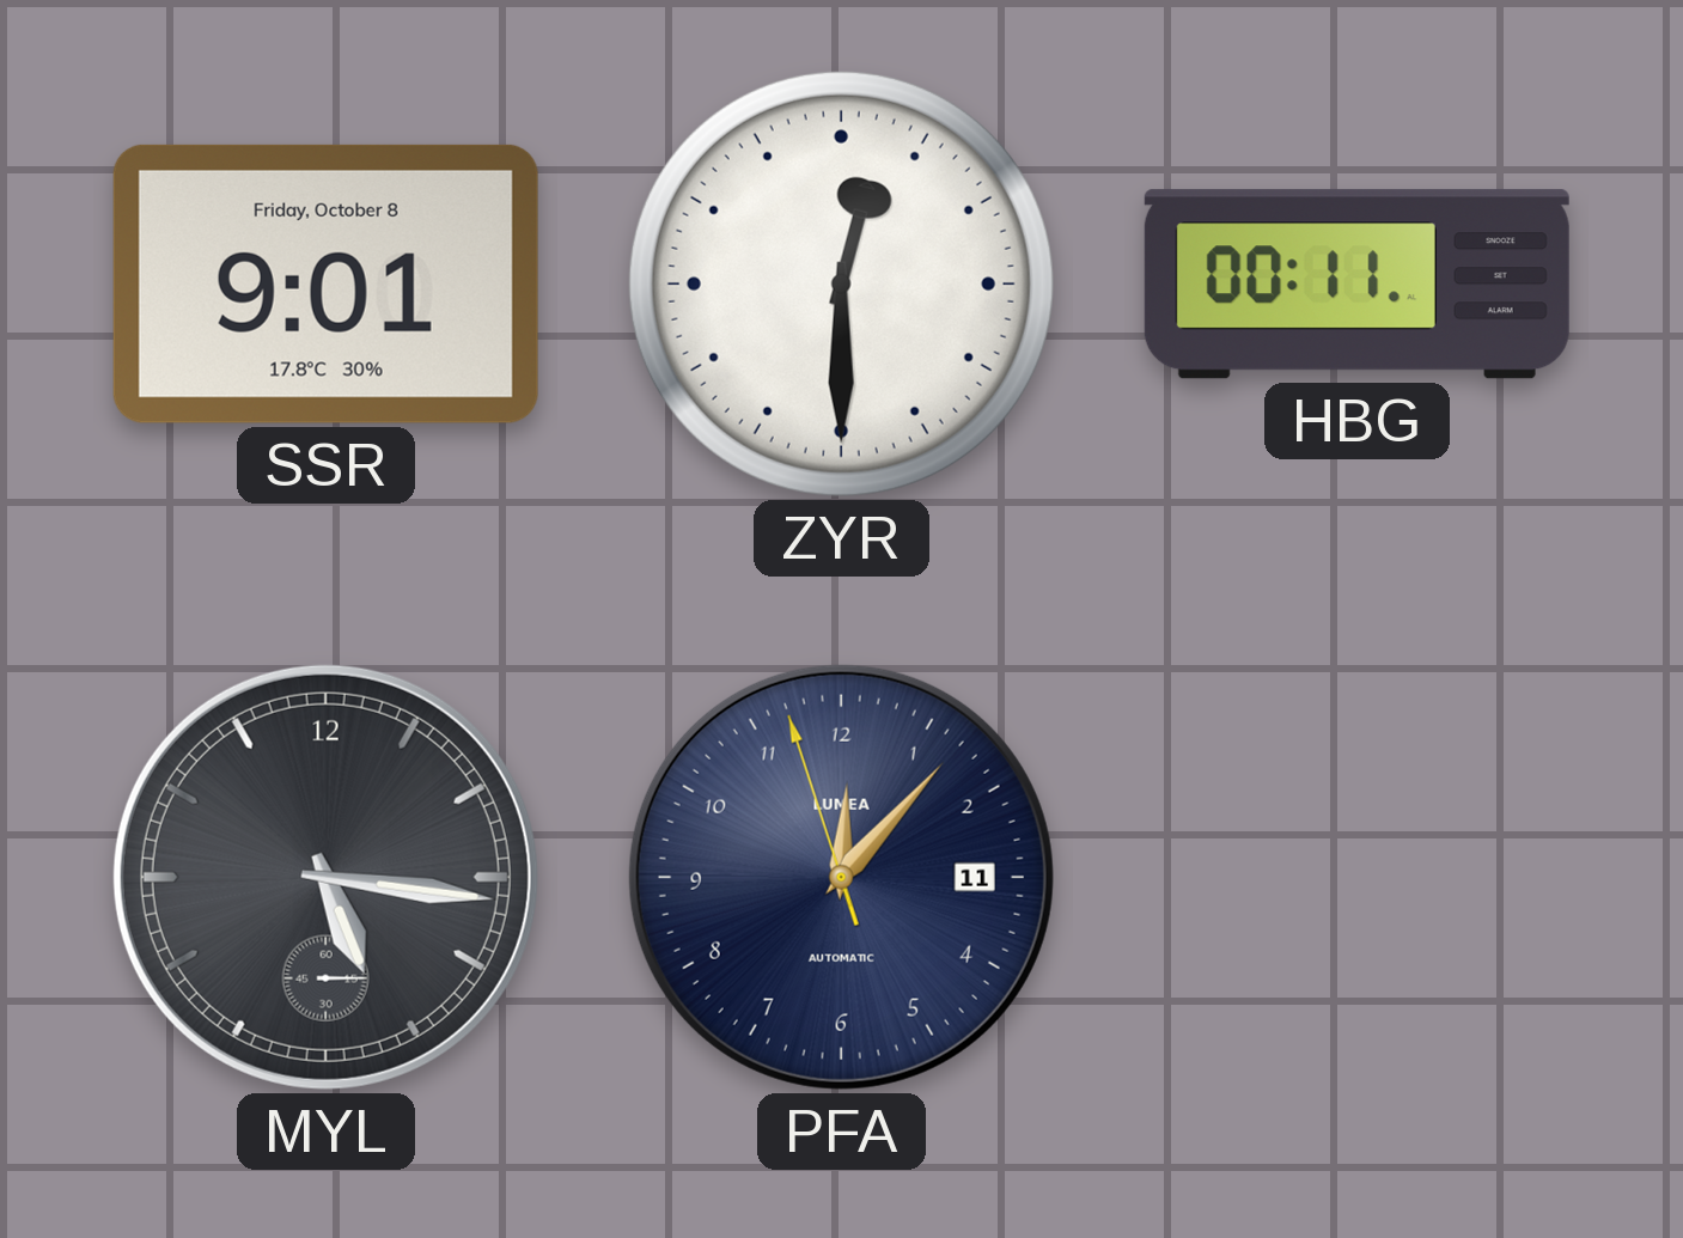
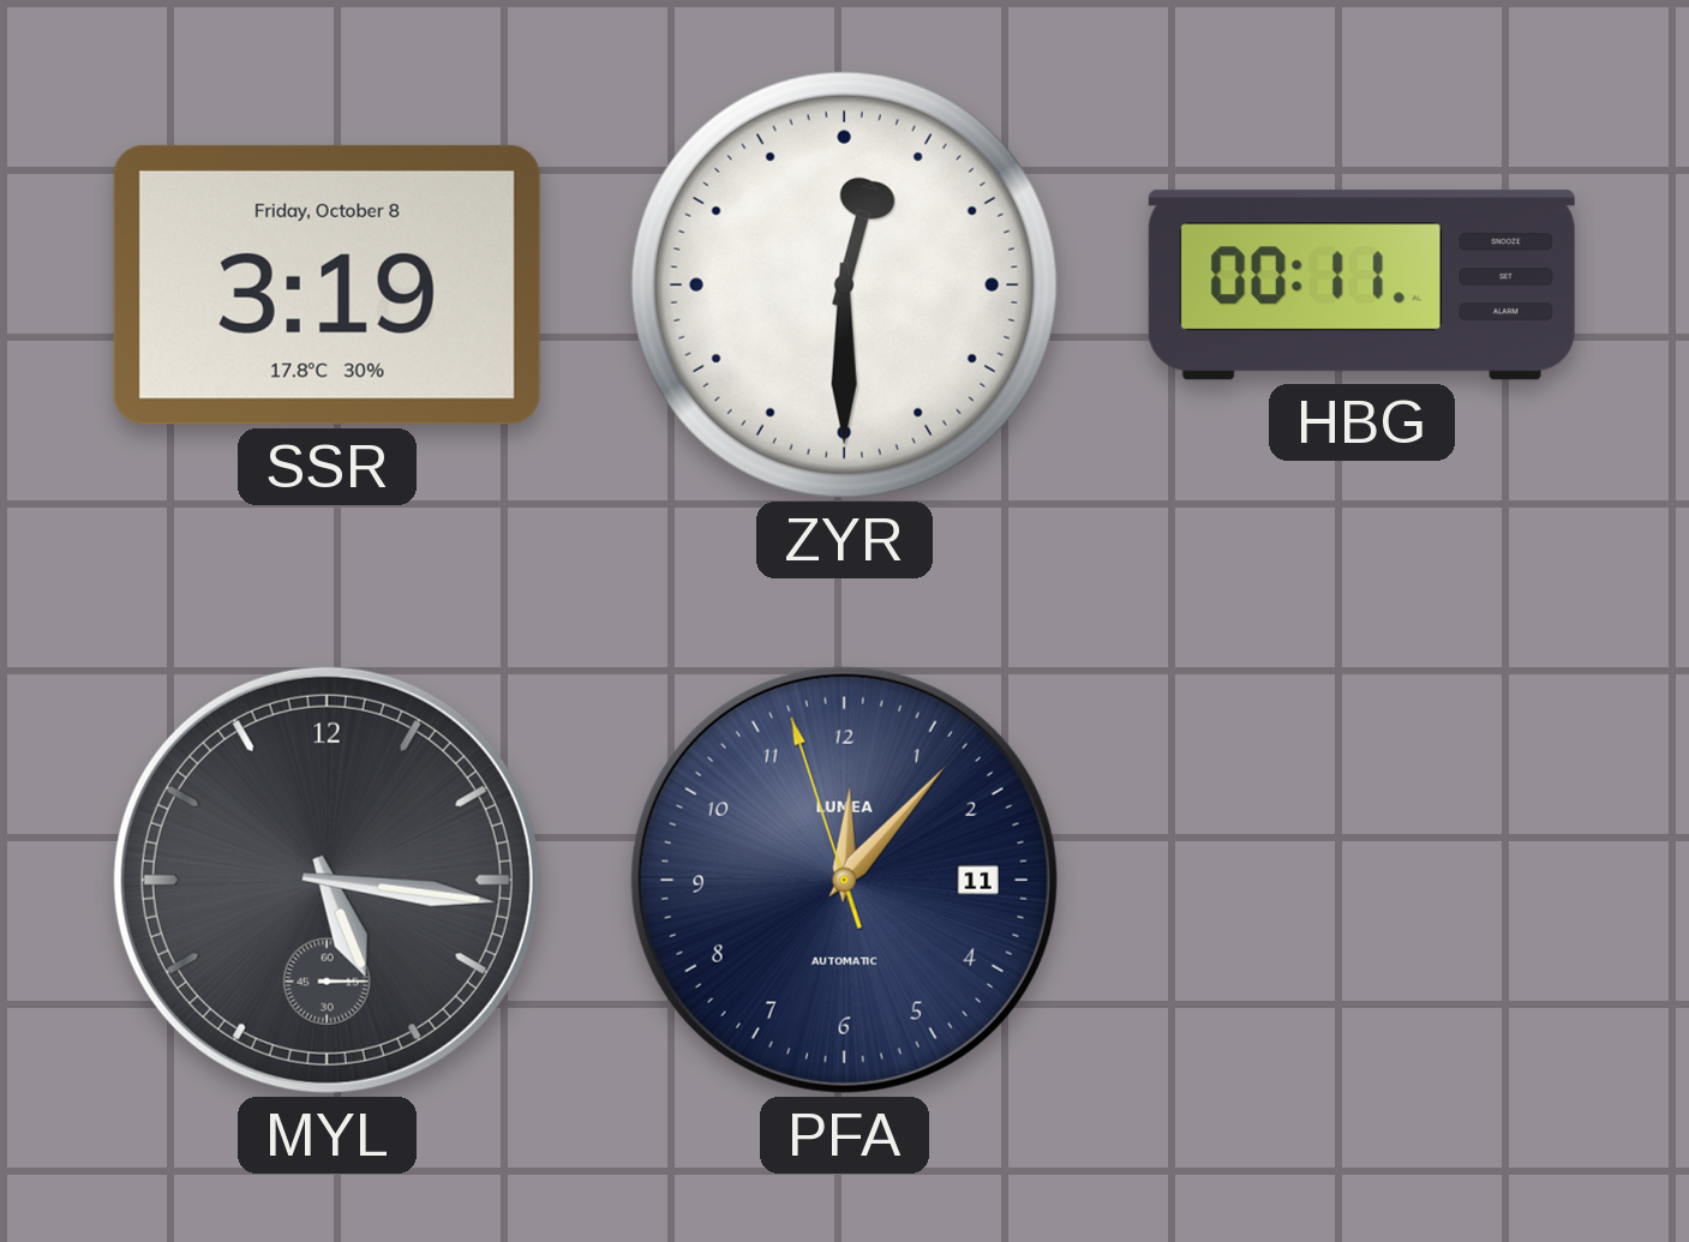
SSR: 9:01 -> 3:19 (327, 284)
